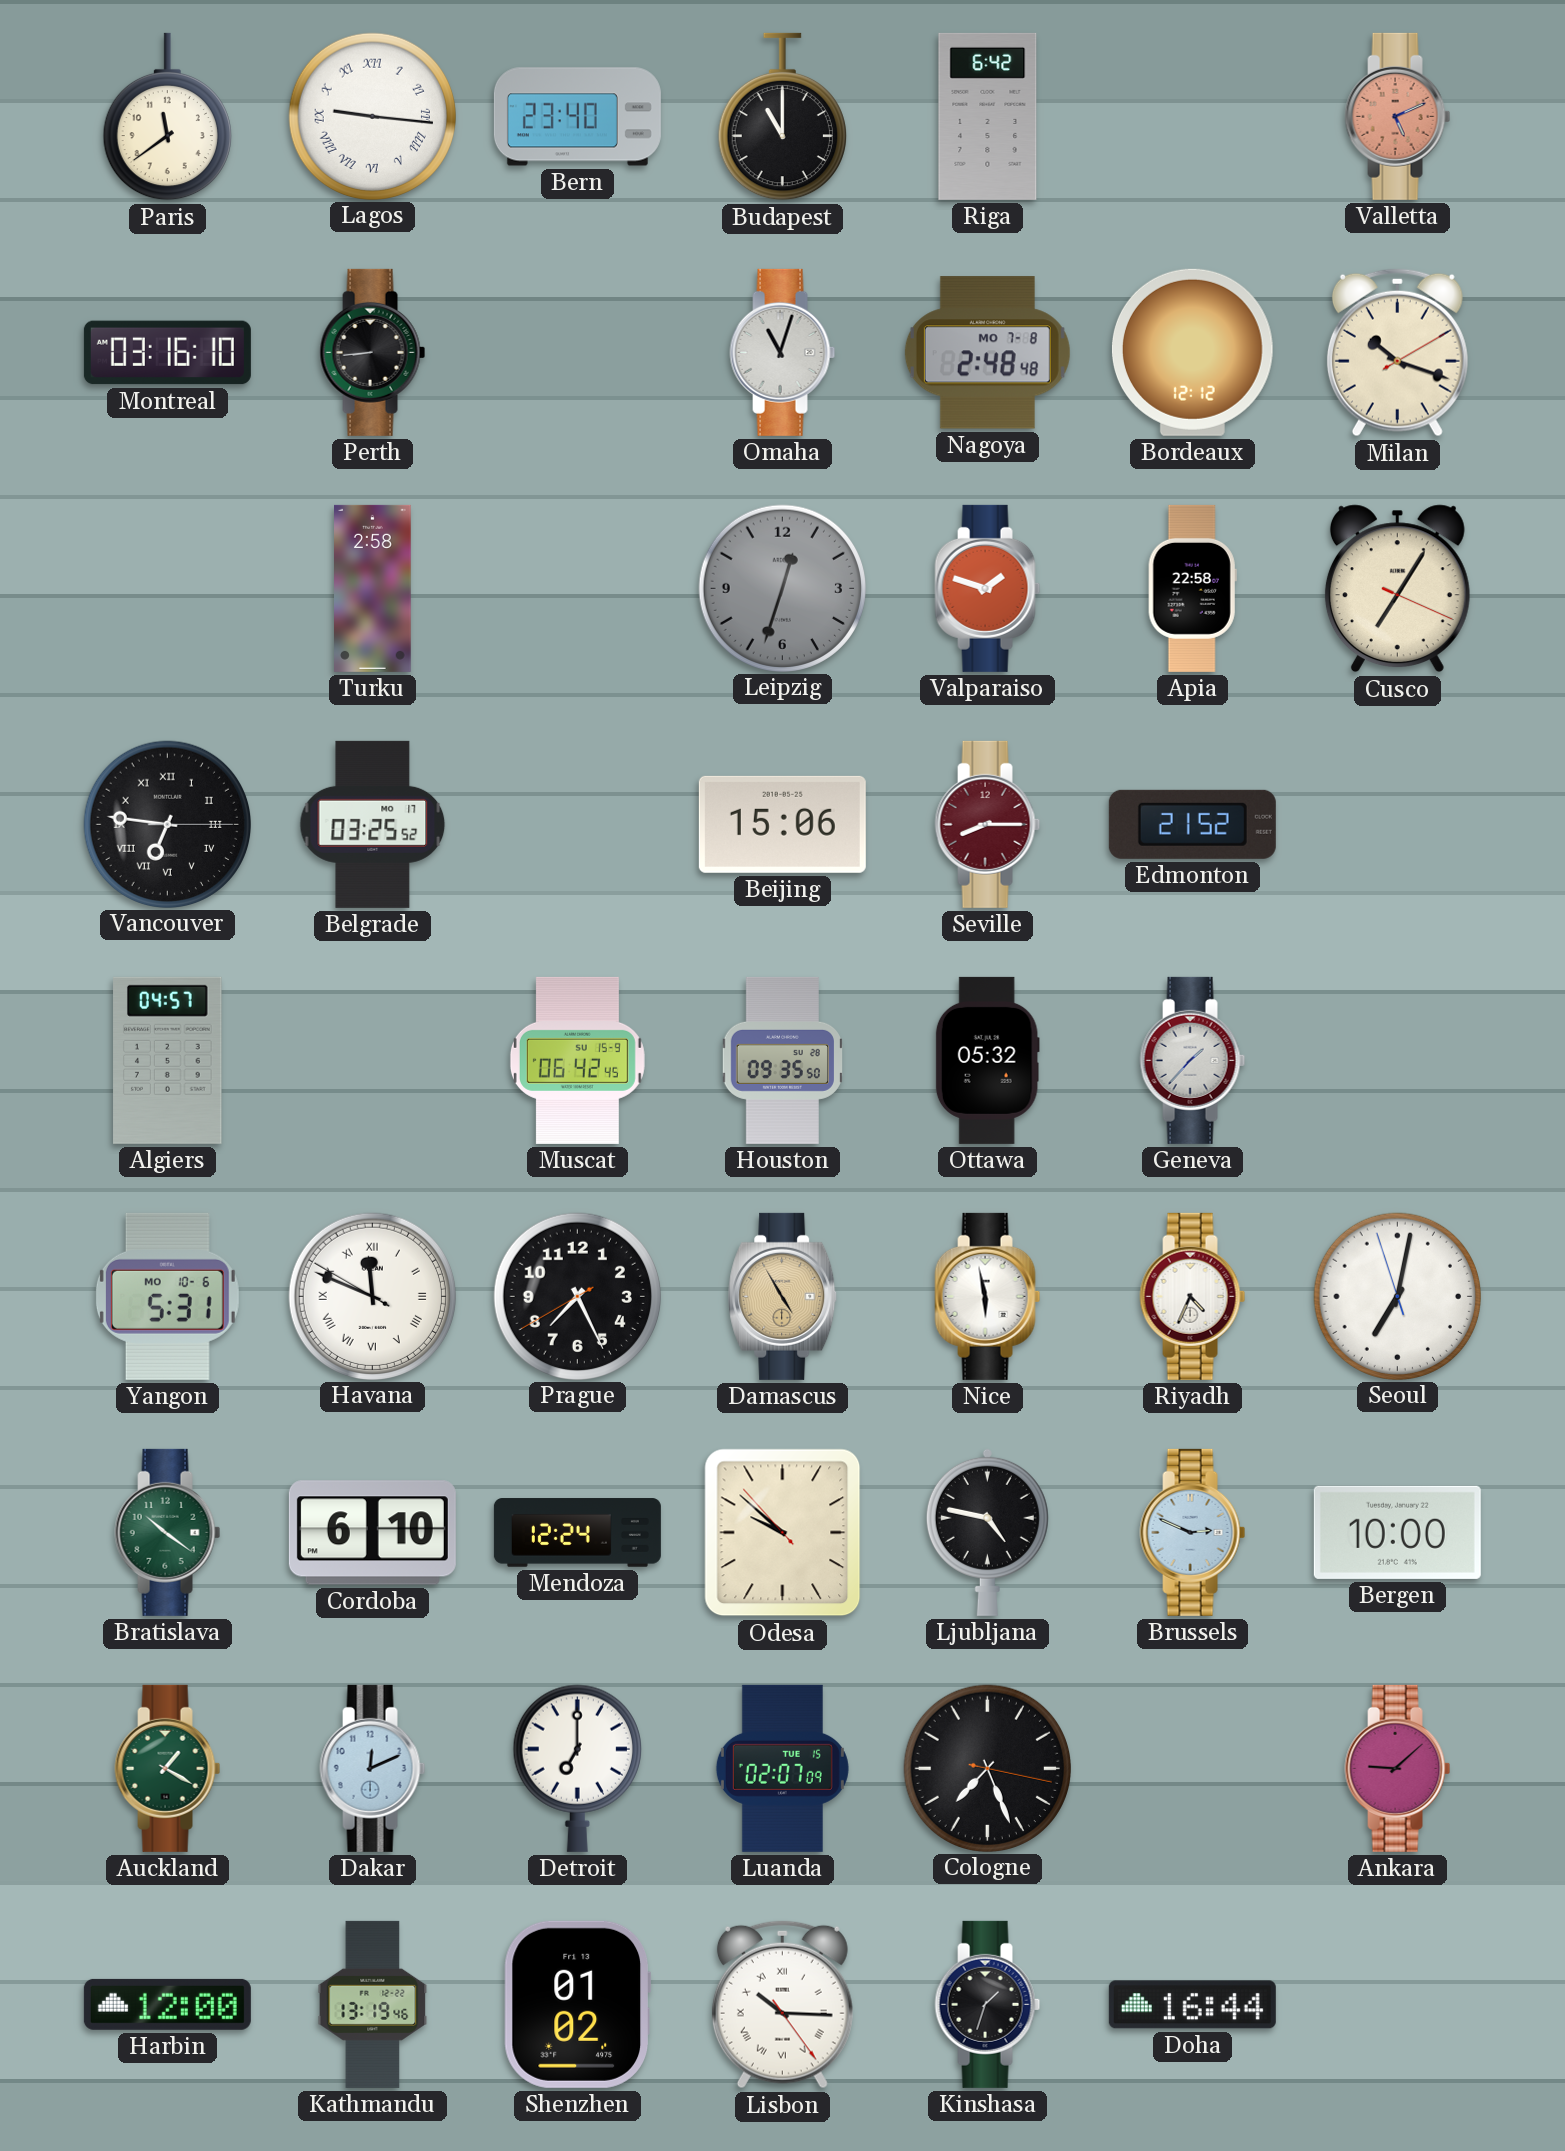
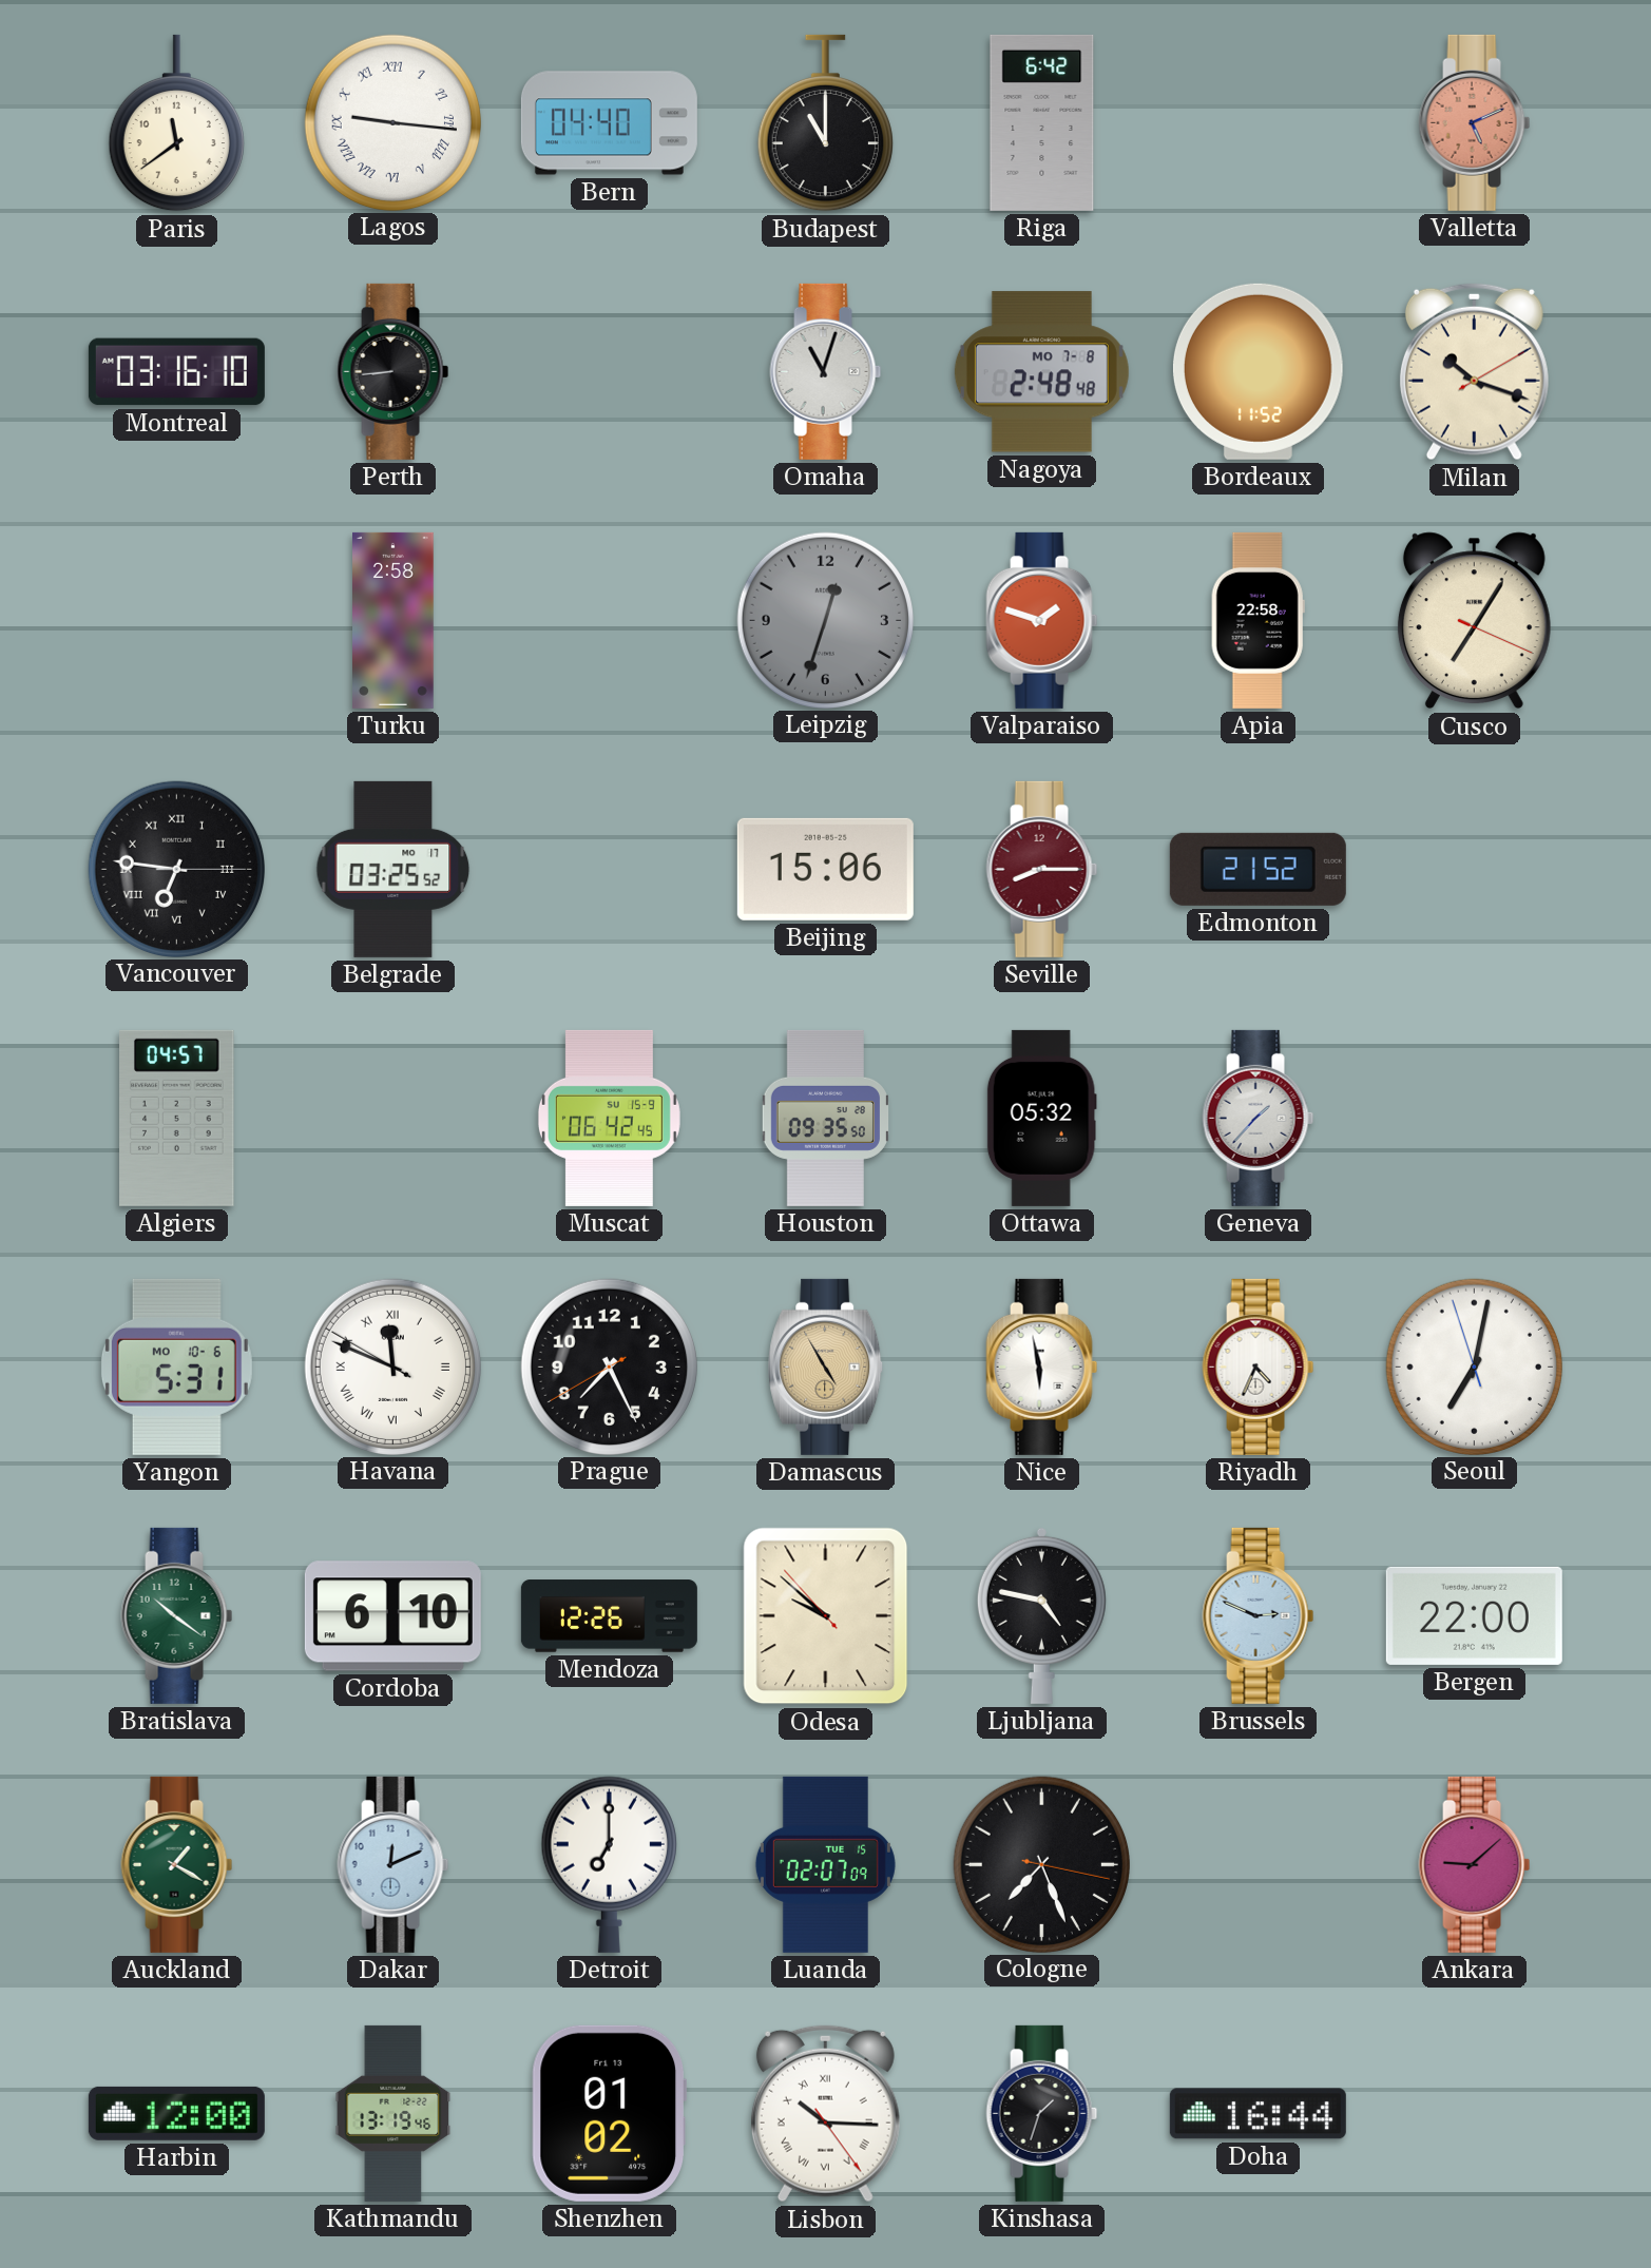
Bern: 23:40 -> 04:40 (609, 123)
Bordeaux: 12:12 -> 11:52 (1258, 371)
Mendoza: 12:24 -> 12:26 (609, 1616)
Bergen: 10:00 -> 22:00 (1474, 1615)
